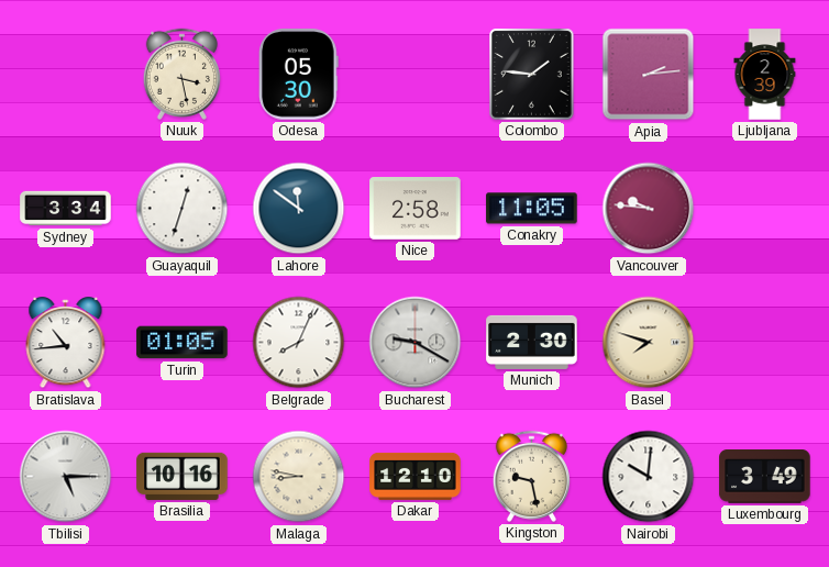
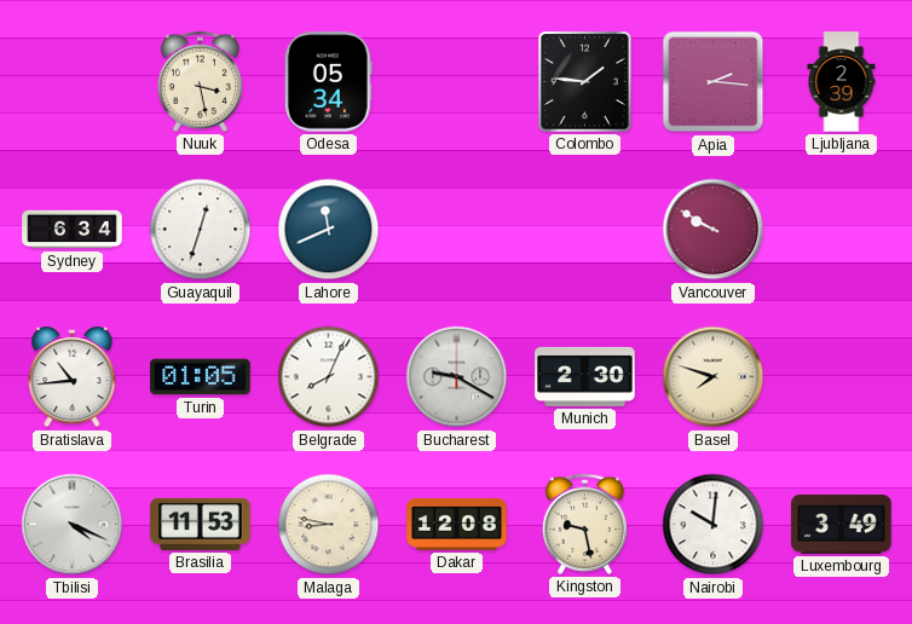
Odesa: 05:30 -> 05:34 (328, 82)
Apia: 2:14 -> 2:16 (714, 82)
Sydney: 3:34 -> 6:34 (73, 230)
Lahore: 11:51 -> 11:41 (329, 230)
Nice: 2:58 -> none (416, 209)
Conakry: 11:05 -> none (532, 209)
Vancouver: 9:46 -> 9:50 (714, 230)
Tbilisi: 5:15 -> 4:19 (73, 525)
Brasilia: 10:16 -> 11:53 (201, 524)
Dakar: 12:10 -> 12:08 (457, 524)
